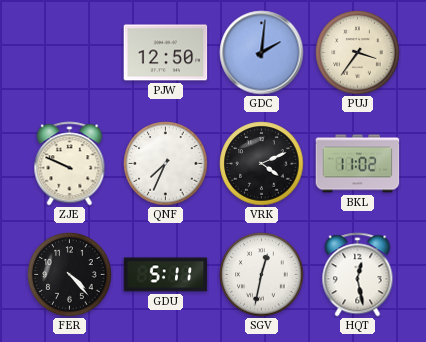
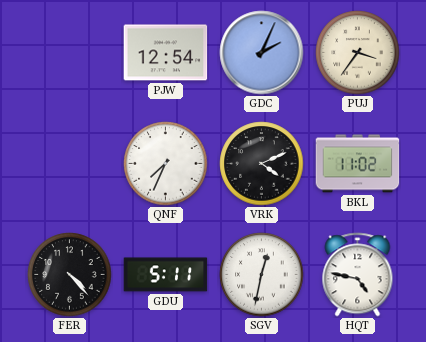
PJW: 12:50 -> 12:54 (166, 53)
GDC: 2:01 -> 2:04 (262, 53)
ZJE: 9:49 -> none (70, 164)
HQT: 12:28 -> 4:47 (358, 275)
